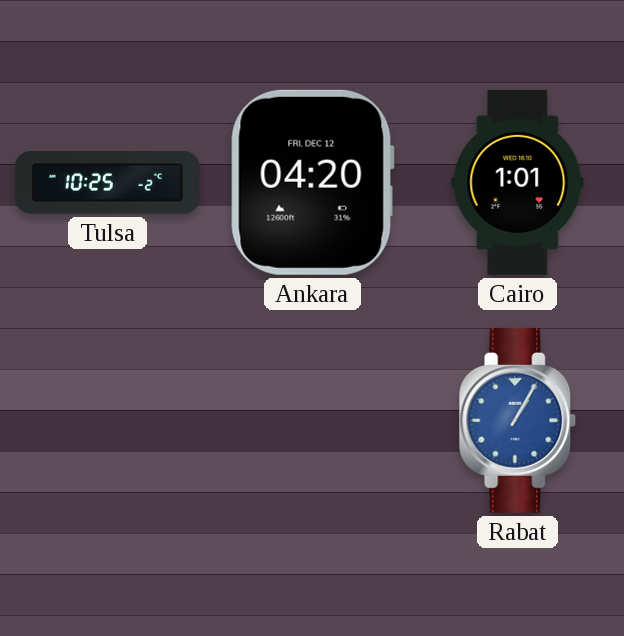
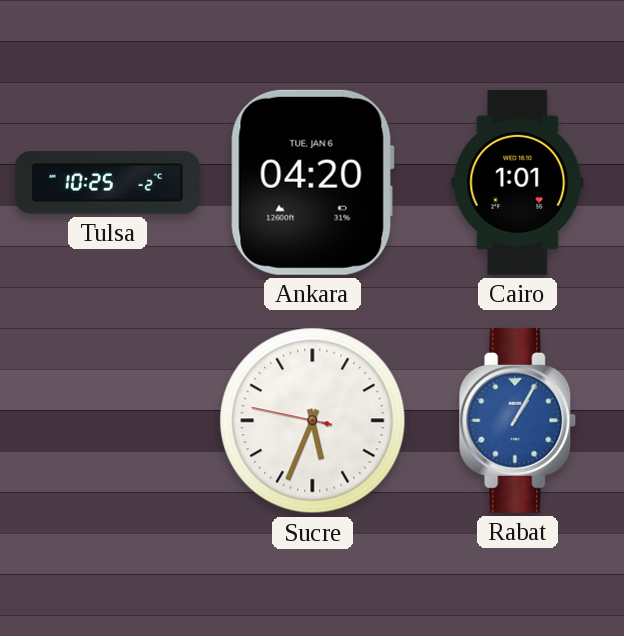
Ankara date: FRI, DEC 12 -> TUE, JAN 6 (312, 182)
Sucre: none -> 5:33 (313, 421)
